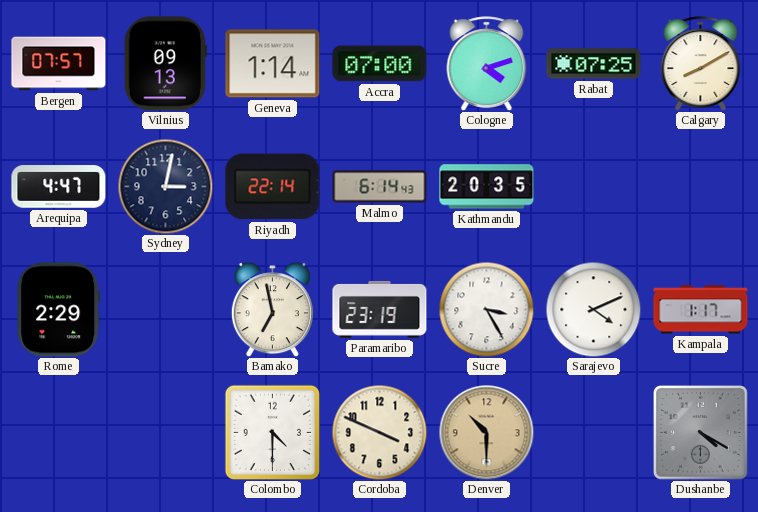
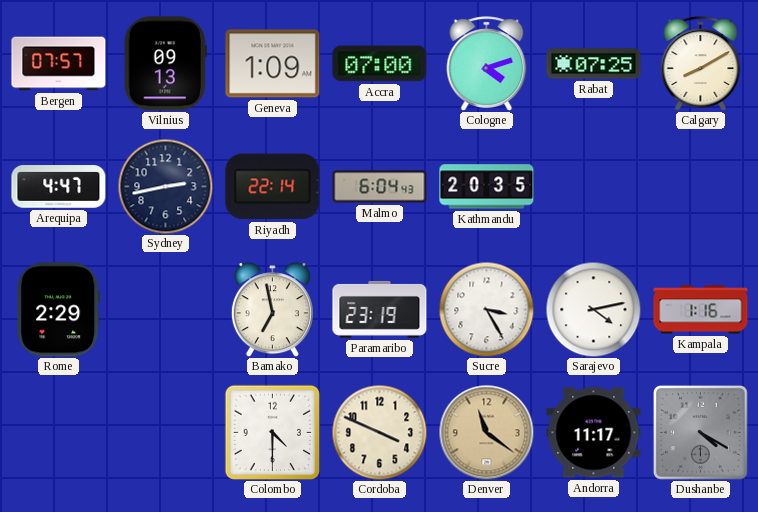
Geneva: 1:14 -> 1:09 (273, 64)
Sydney: 3:02 -> 2:43 (165, 186)
Malmo: 6:14 -> 6:04 (380, 187)
Sarajevo: 4:11 -> 4:13 (593, 309)
Kampala: 1:17 -> 1:16 (701, 310)
Denver: 10:30 -> 11:21 (486, 432)
Andorra: none -> 11:17 (594, 433)
